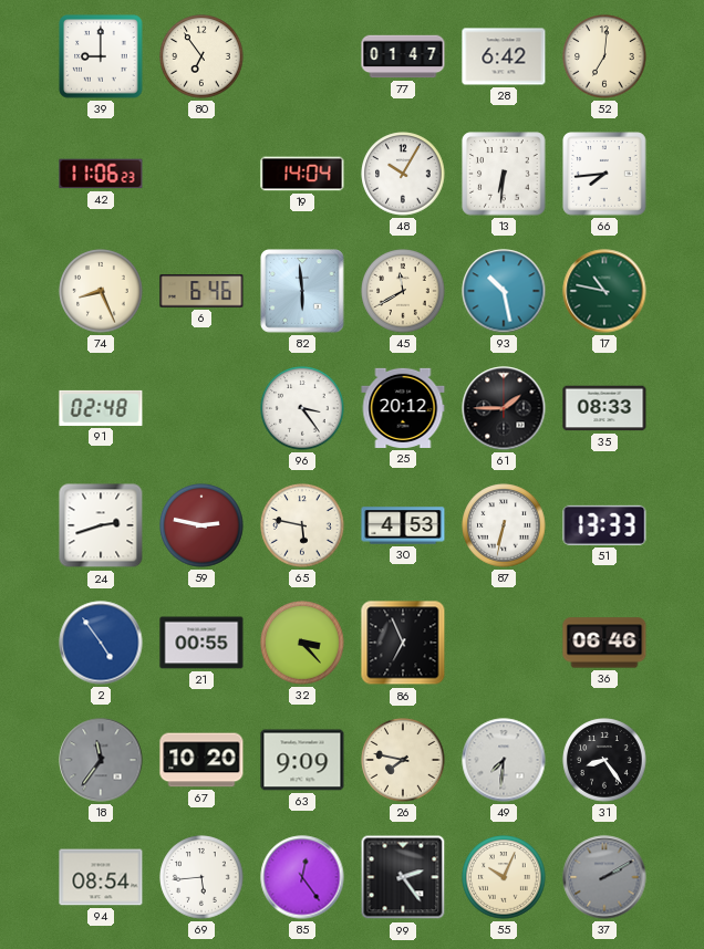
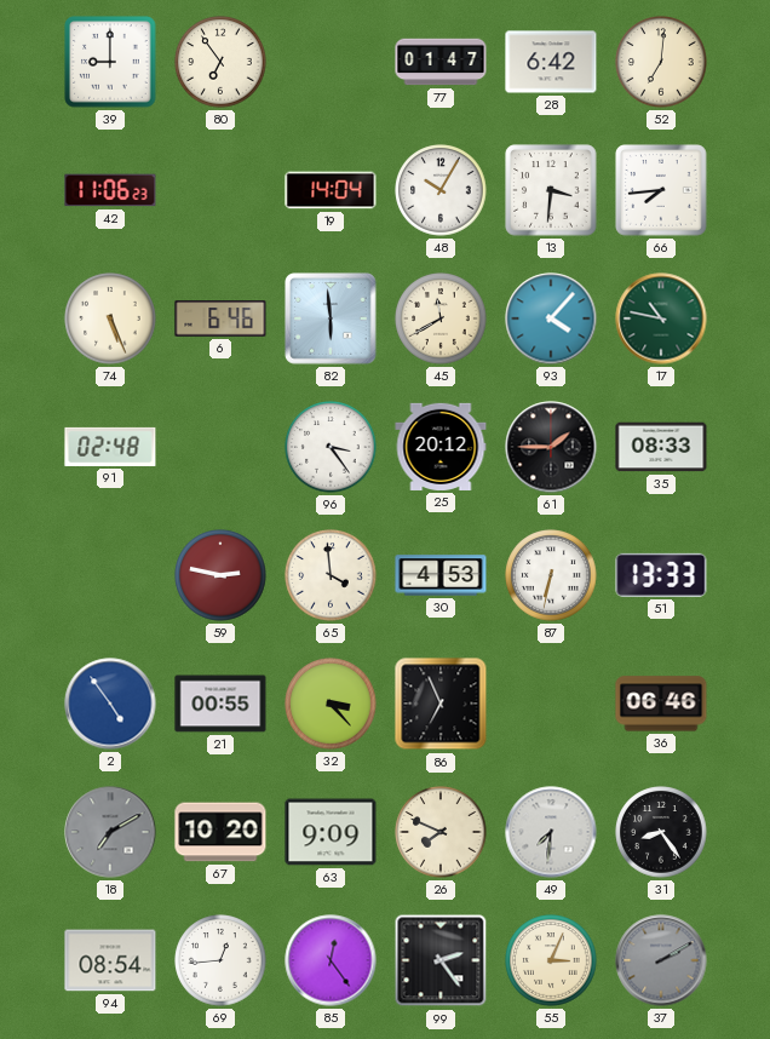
13: 6:31 -> 3:31 (551, 190)
74: 8:26 -> 5:26 (110, 318)
93: 10:28 -> 4:07 (551, 318)
24: 2:42 -> none (101, 525)
65: 5:47 -> 3:59 (331, 575)
18: 11:36 -> 7:10 (110, 832)
26: 7:47 -> 7:49 (441, 832)
69: 5:44 -> 12:44 (220, 960)
55: 10:04 -> 3:04 (551, 960)
